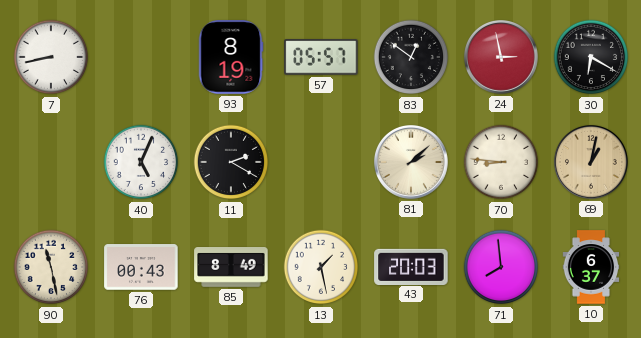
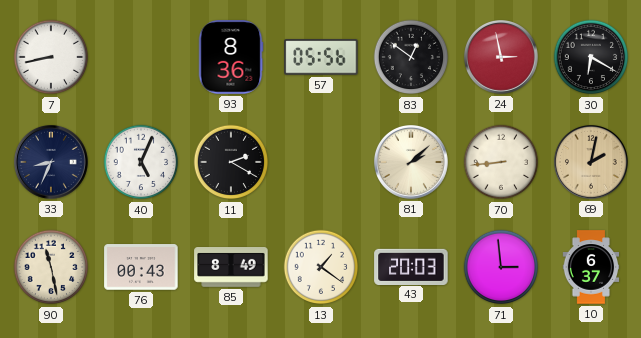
93: 8:19 -> 8:36 (231, 57)
57: 05:57 -> 05:56 (321, 57)
33: none -> 8:34 (51, 163)
70: 8:46 -> 8:44 (501, 162)
69: 1:02 -> 2:02 (591, 163)
13: 1:28 -> 1:21 (321, 267)
71: 7:59 -> 2:59 (501, 267)
